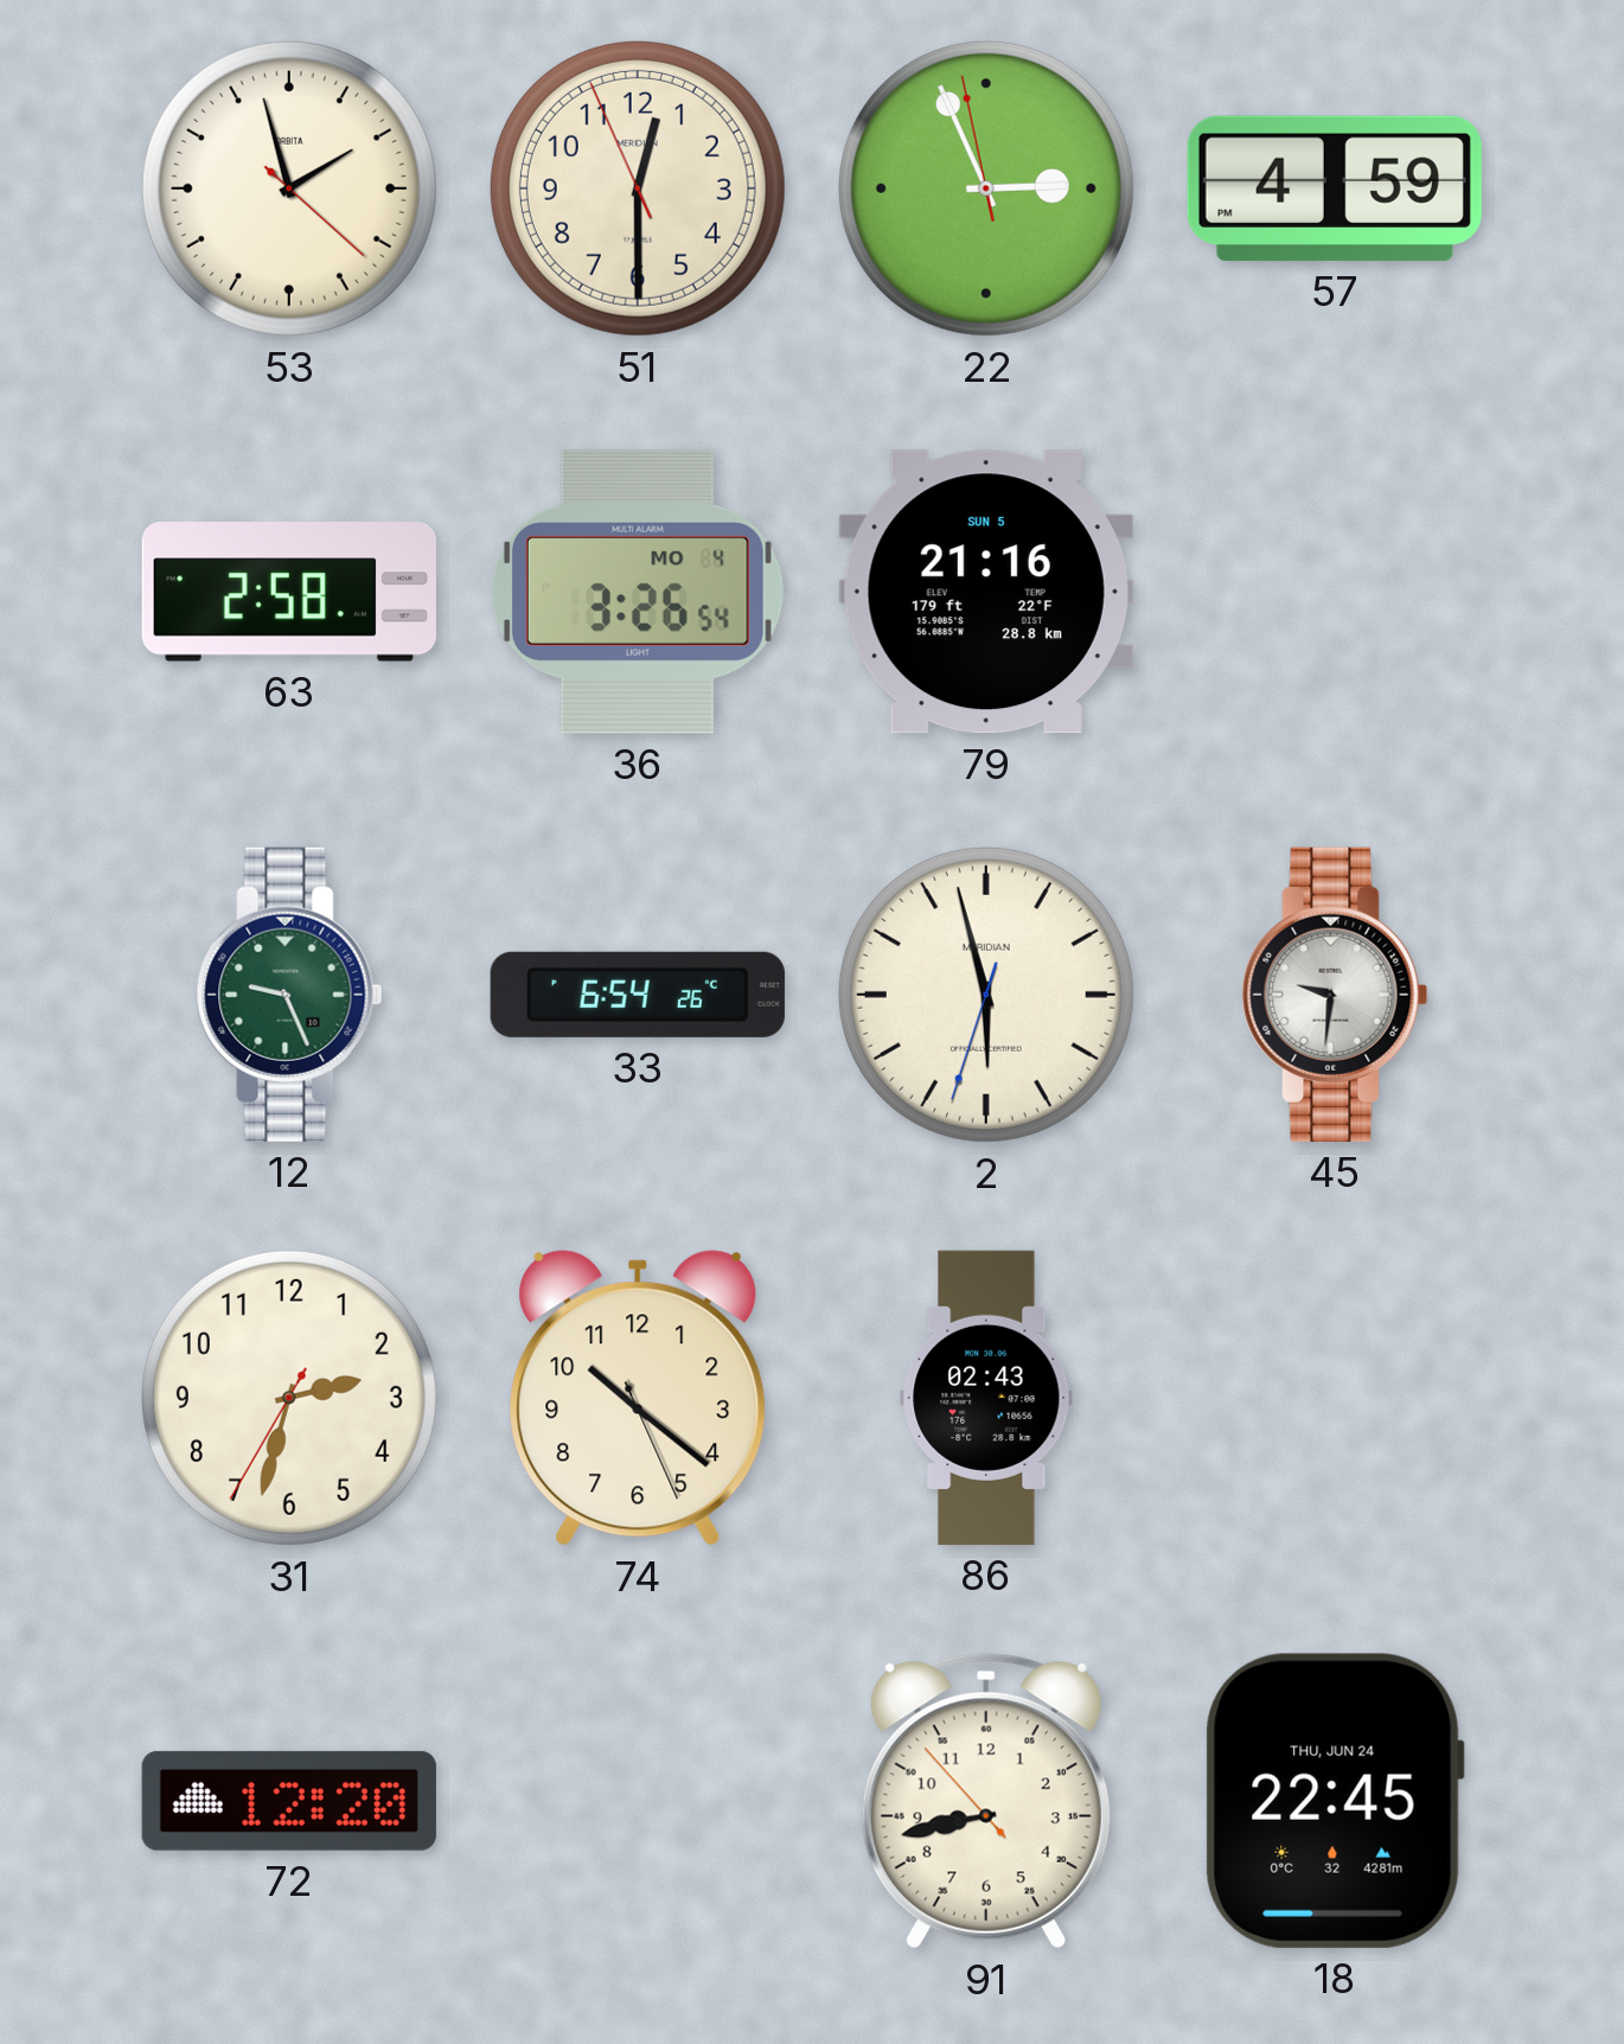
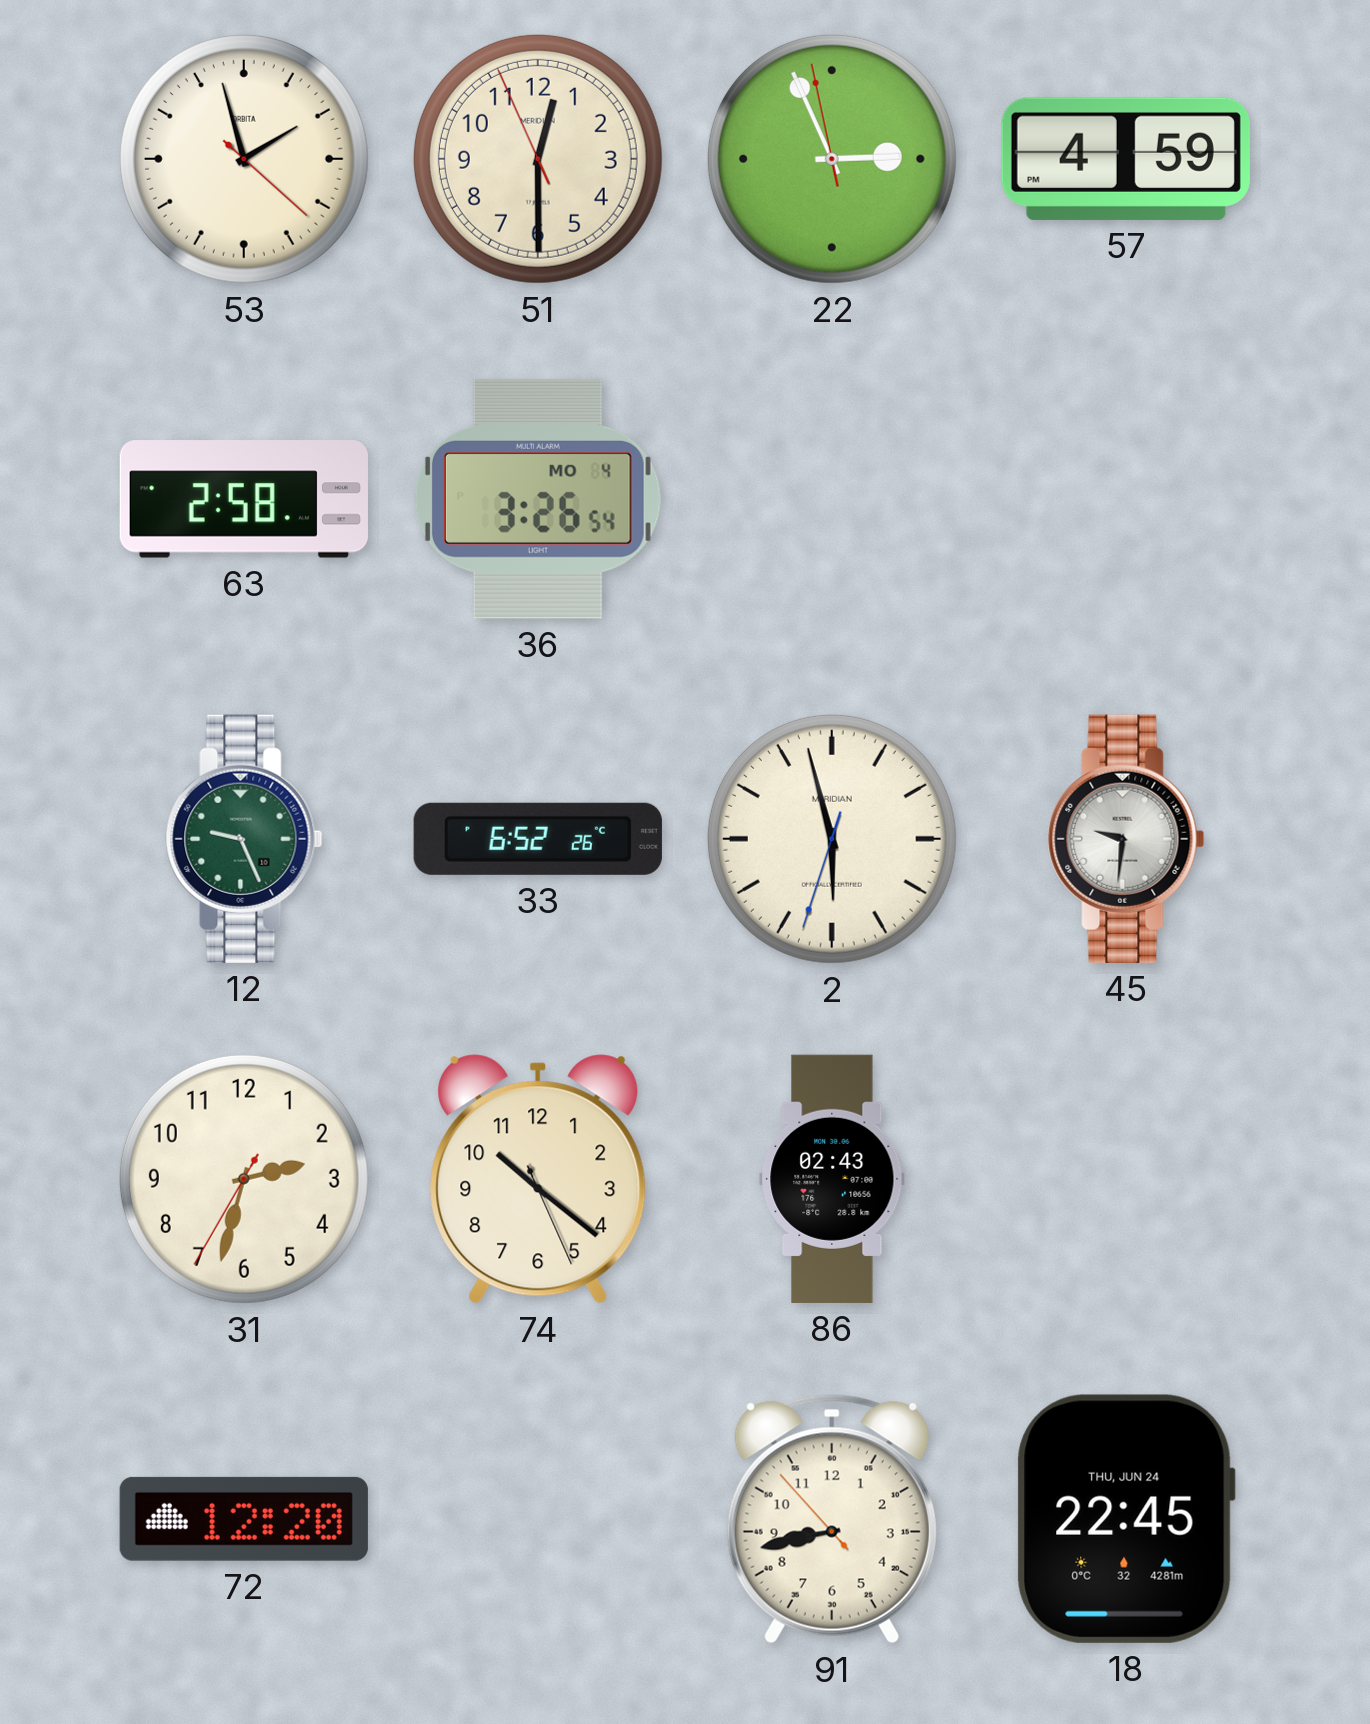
79: 21:16 -> none (986, 592)
33: 6:54 -> 6:52 (538, 839)
